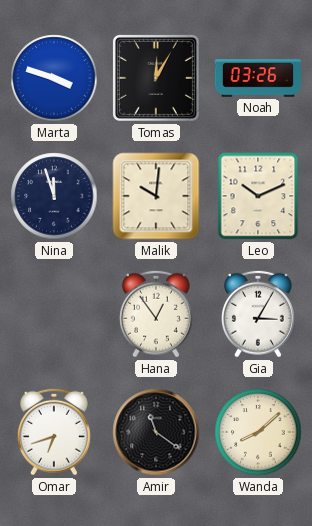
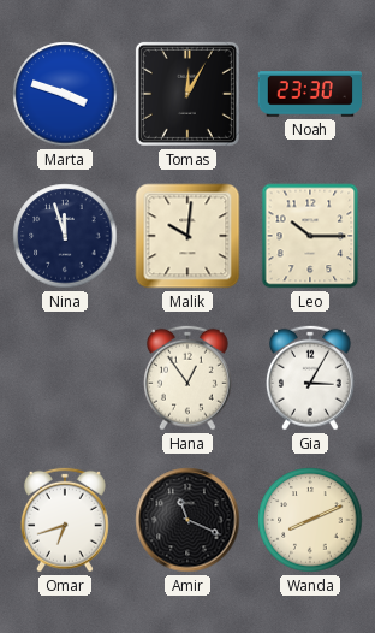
Noah: 03:26 -> 23:30 (309, 94)
Leo: 10:11 -> 10:15 (310, 236)
Amir: 11:21 -> 11:19 (187, 520)
Wanda: 8:08 -> 8:11 (310, 520)
